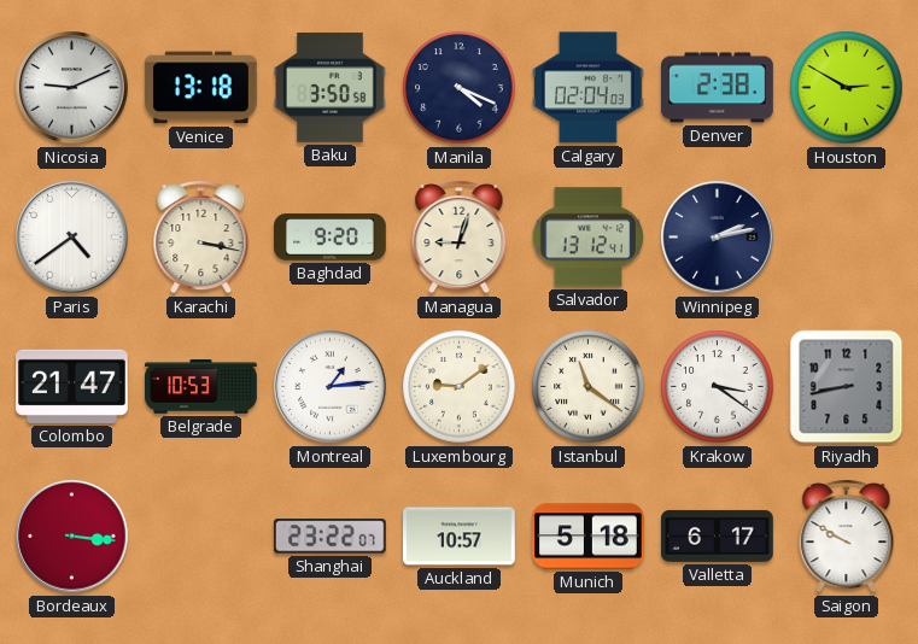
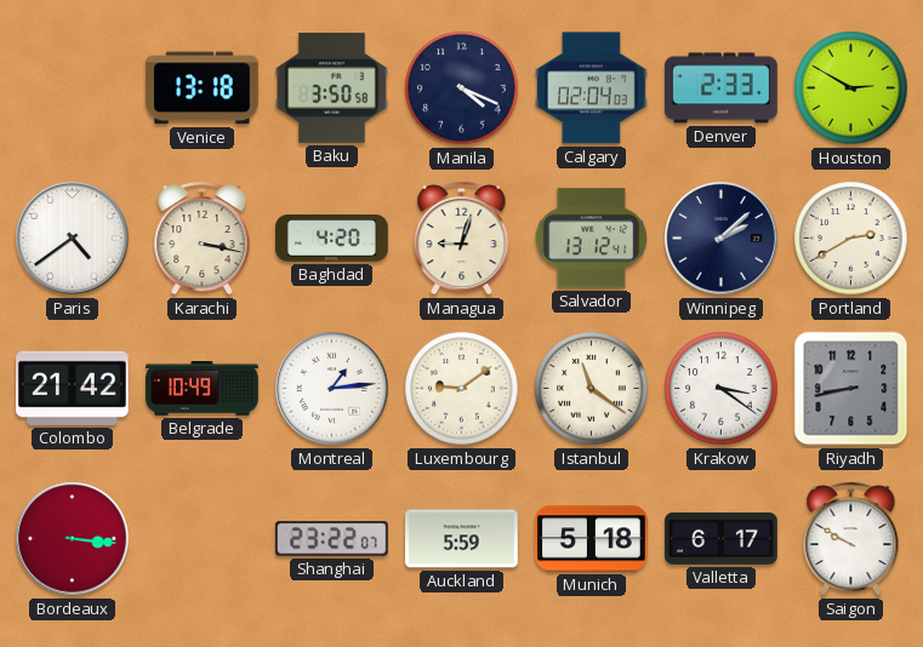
Nicosia: 9:11 -> none (72, 88)
Denver: 2:38 -> 2:33 (722, 88)
Baghdad: 9:20 -> 4:20 (332, 239)
Winnipeg: 2:13 -> 2:08 (722, 239)
Portland: none -> 2:40 (851, 239)
Colombo: 21:47 -> 21:42 (73, 388)
Belgrade: 10:53 -> 10:49 (203, 389)
Auckland: 10:57 -> 5:59 (462, 539)
